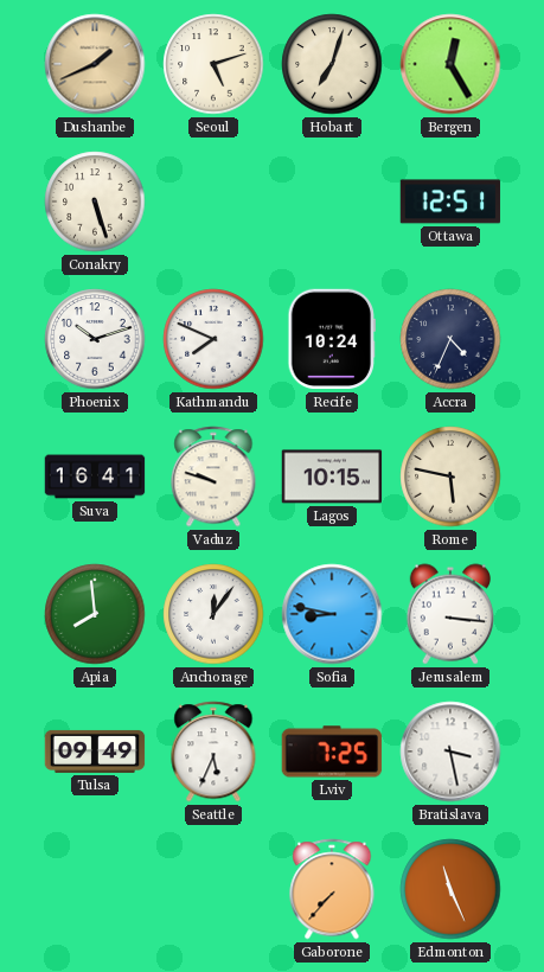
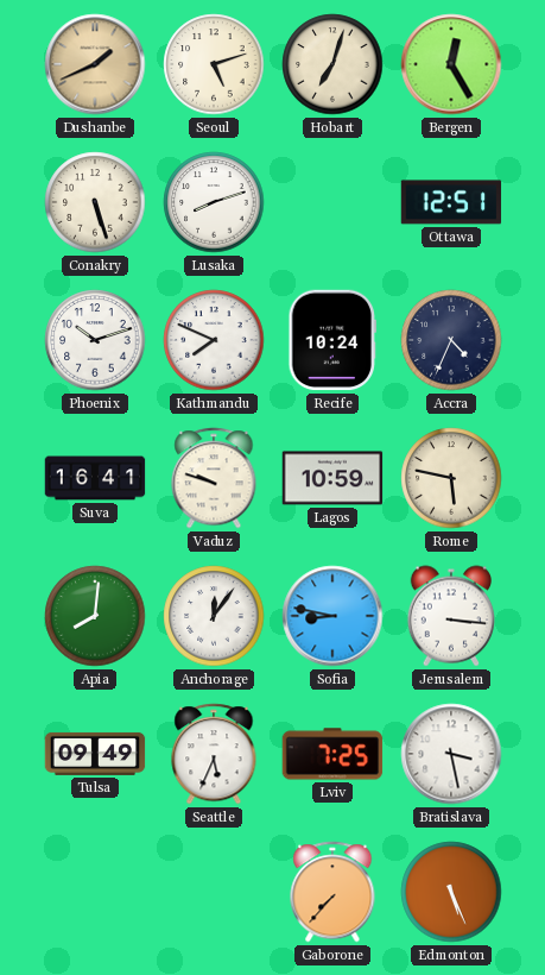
Lusaka: none -> 8:12 (214, 202)
Lagos: 10:15 -> 10:59 (332, 478)
Apia: 7:59 -> 8:01 (95, 616)
Edmonton: 11:26 -> 5:26 (451, 892)
